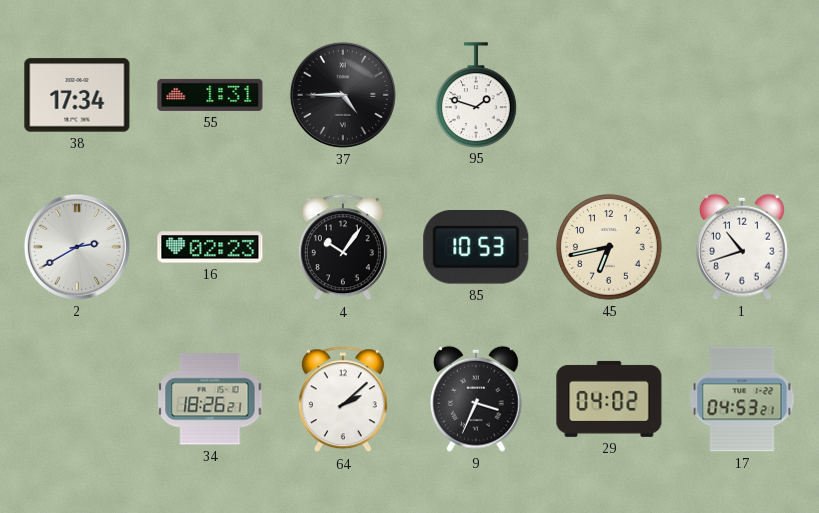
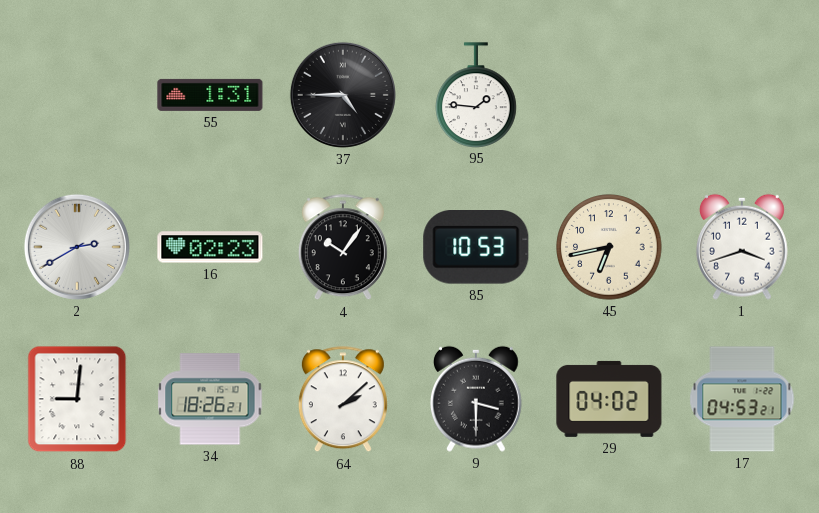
38: 17:34 -> none (77, 95)
95: 1:48 -> 1:46 (476, 95)
1: 10:42 -> 3:42 (743, 247)
88: none -> 9:01 (77, 399)
9: 3:34 -> 3:30 (477, 399)
